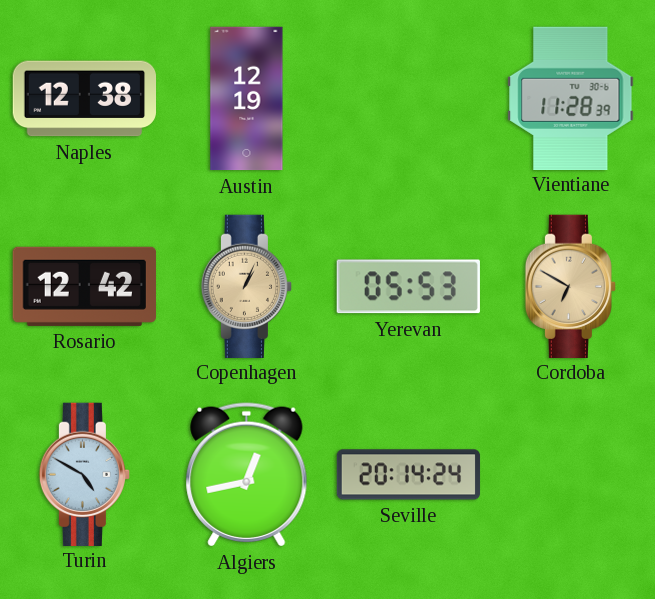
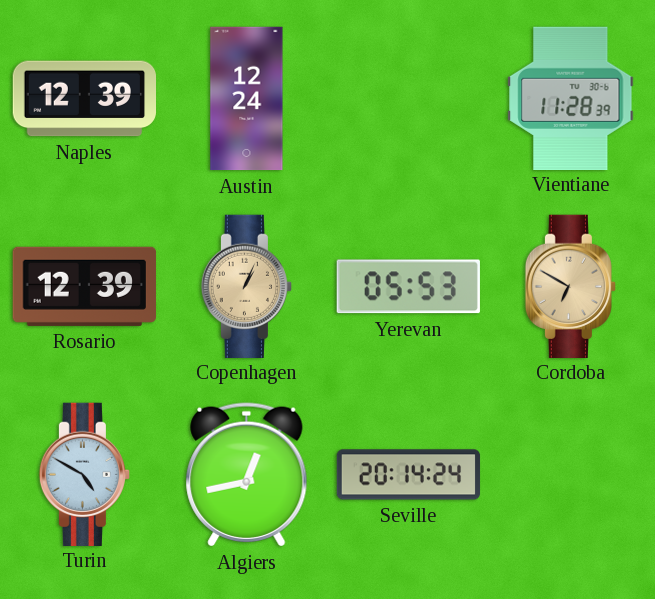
Naples: 12:38 -> 12:39 (84, 99)
Austin: 12:19 -> 12:24 (247, 99)
Rosario: 12:42 -> 12:39 (84, 286)
